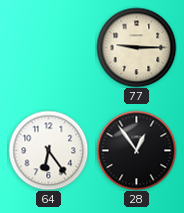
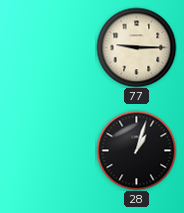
64: 6:24 -> none (48, 150)
28: 12:54 -> 1:03 (136, 150)
